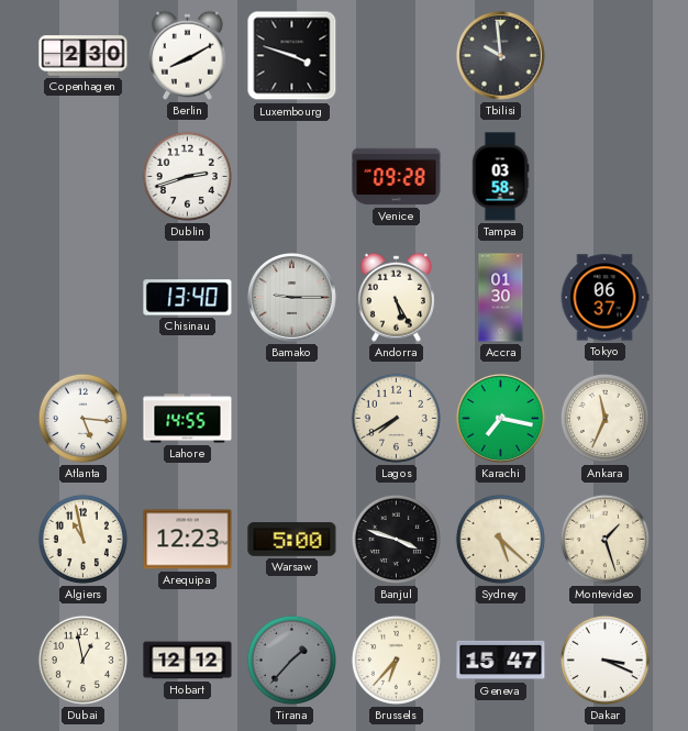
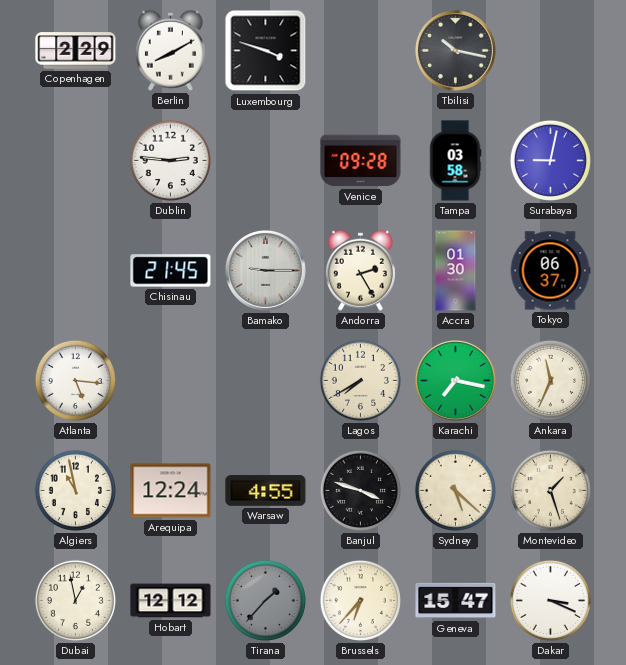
Copenhagen: 2:30 -> 2:29 (76, 51)
Tbilisi: 9:59 -> 10:17 (455, 50)
Dublin: 2:42 -> 2:46 (170, 160)
Surabaya: none -> 9:02 (550, 160)
Chisinau: 13:40 -> 21:45 (171, 271)
Andorra: 5:25 -> 2:25 (360, 270)
Lahore: 14:55 -> none (188, 419)
Arequipa: 12:23 -> 12:24 (171, 491)
Warsaw: 5:00 -> 4:55 (266, 491)
